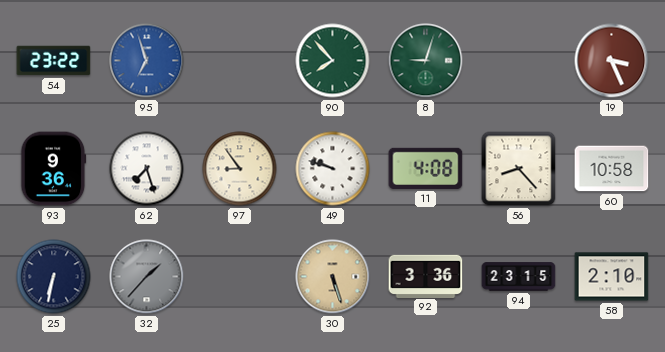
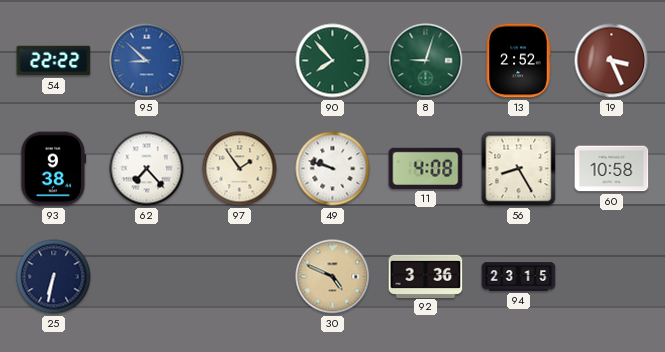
54: 23:22 -> 22:22 (54, 61)
95: 6:57 -> 8:52 (147, 61)
13: none -> 2:52 (518, 61)
93: 9:36 -> 9:38 (54, 169)
62: 7:27 -> 7:23 (147, 169)
97: 8:54 -> 1:54 (240, 169)
56: 8:23 -> 8:25 (519, 169)
32: 1:37 -> none (147, 277)
30: 5:27 -> 4:49 (333, 277)
58: 2:10 -> none (612, 277)
